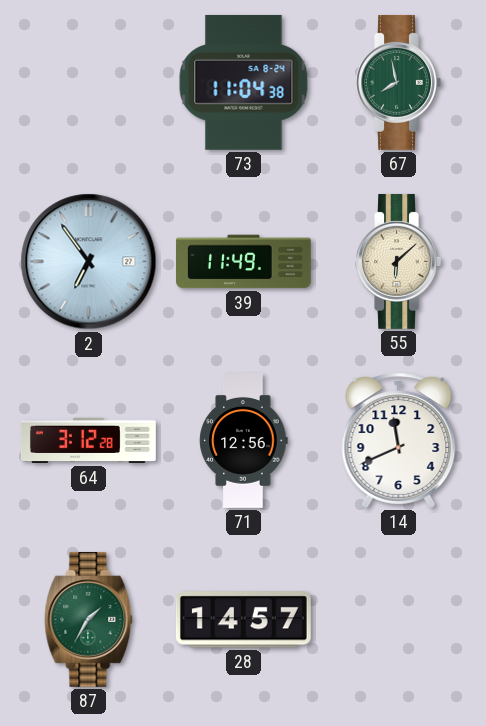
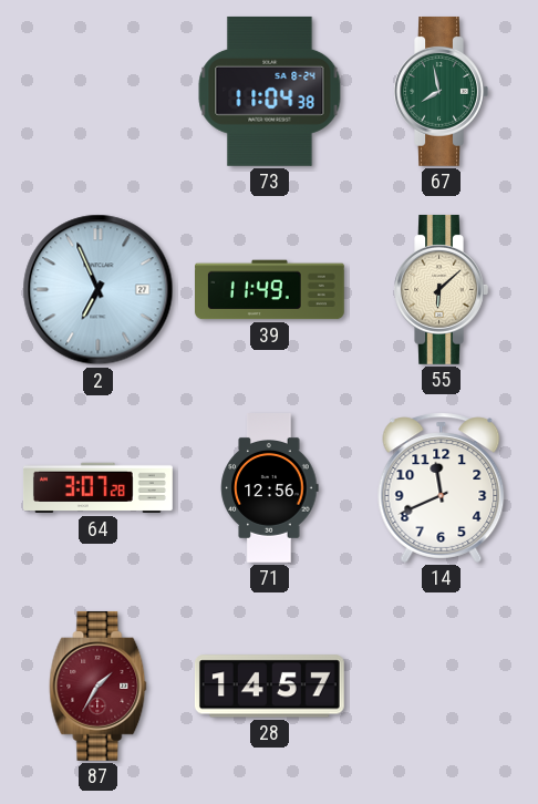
2: 6:54 -> 6:56 (99, 290)
64: 3:12 -> 3:07 (97, 488)
87 dial: green -> burgundy (99, 686)
